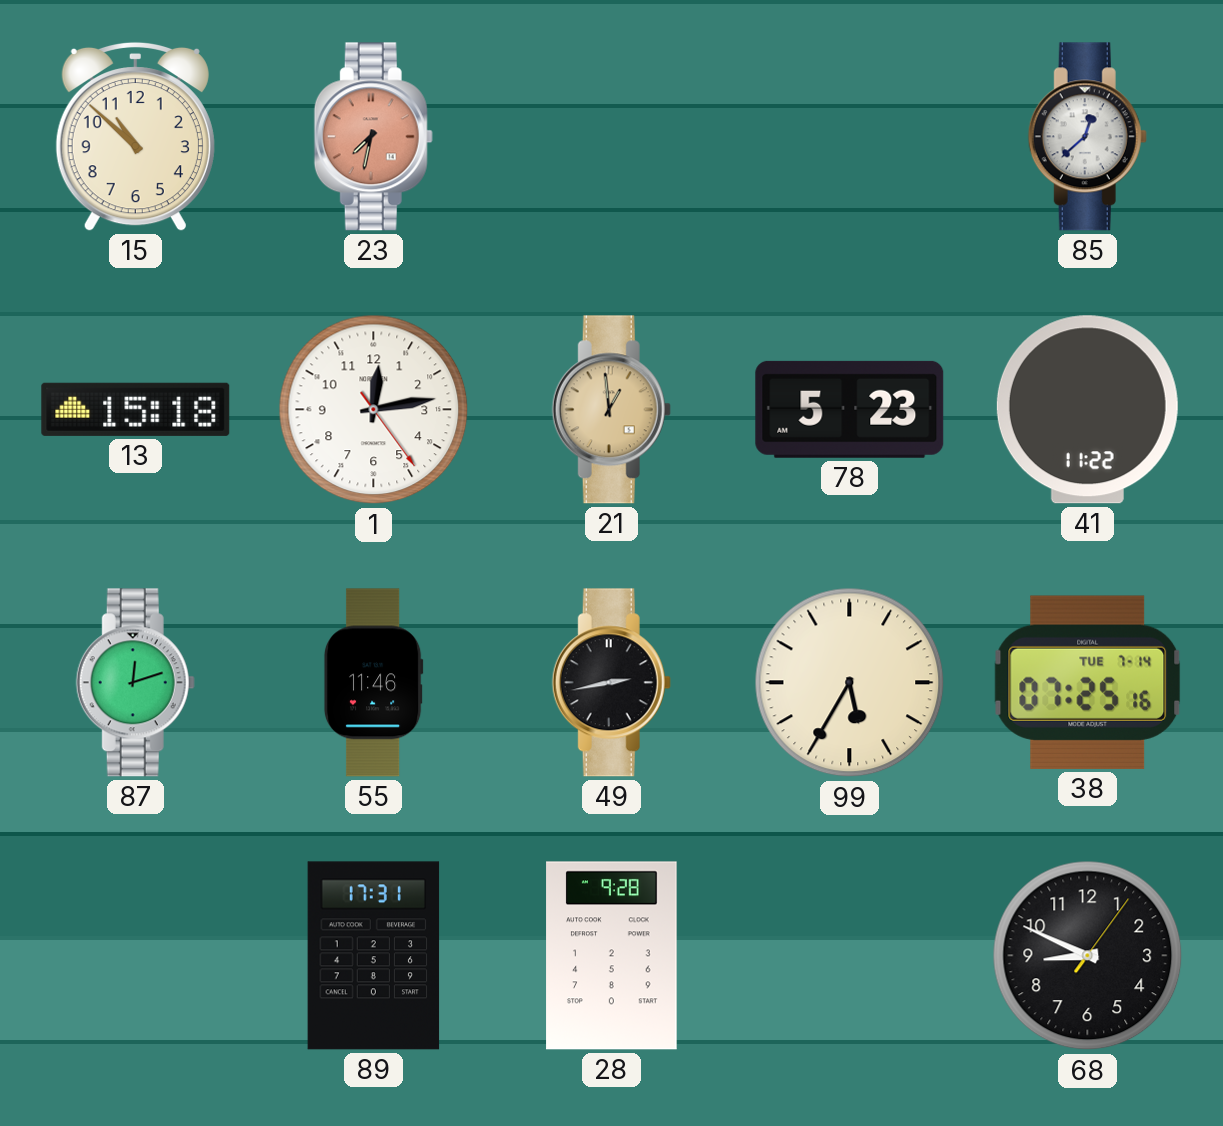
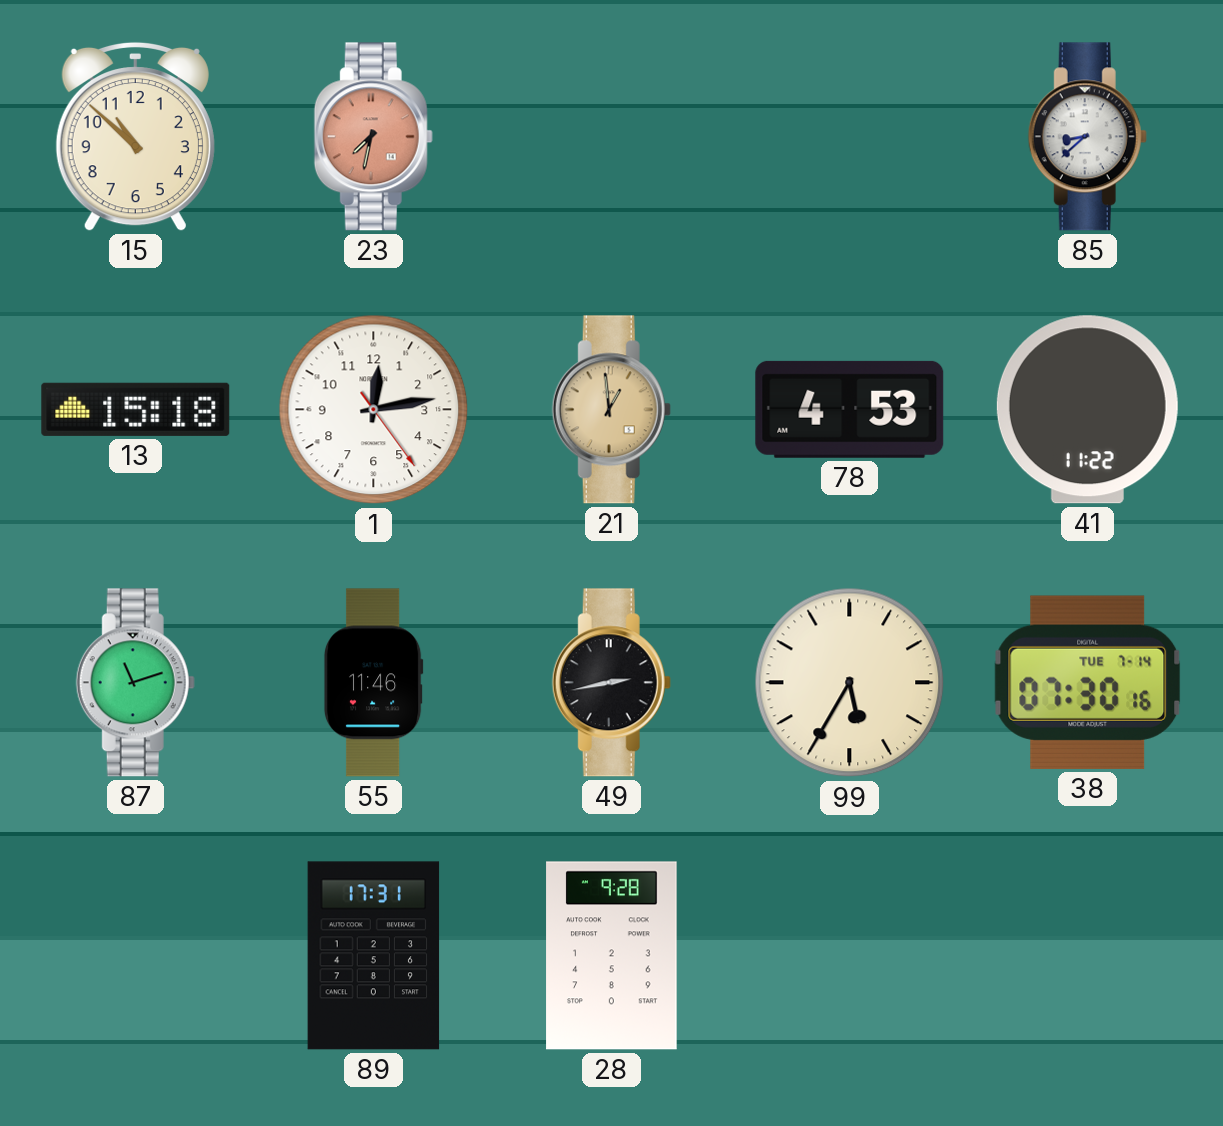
85: 12:38 -> 8:38 (1087, 137)
78: 5:23 -> 4:53 (850, 409)
87: 12:12 -> 11:12 (135, 683)
38: 07:25 -> 07:30 (1088, 682)
68: 8:49 -> none (1088, 956)
